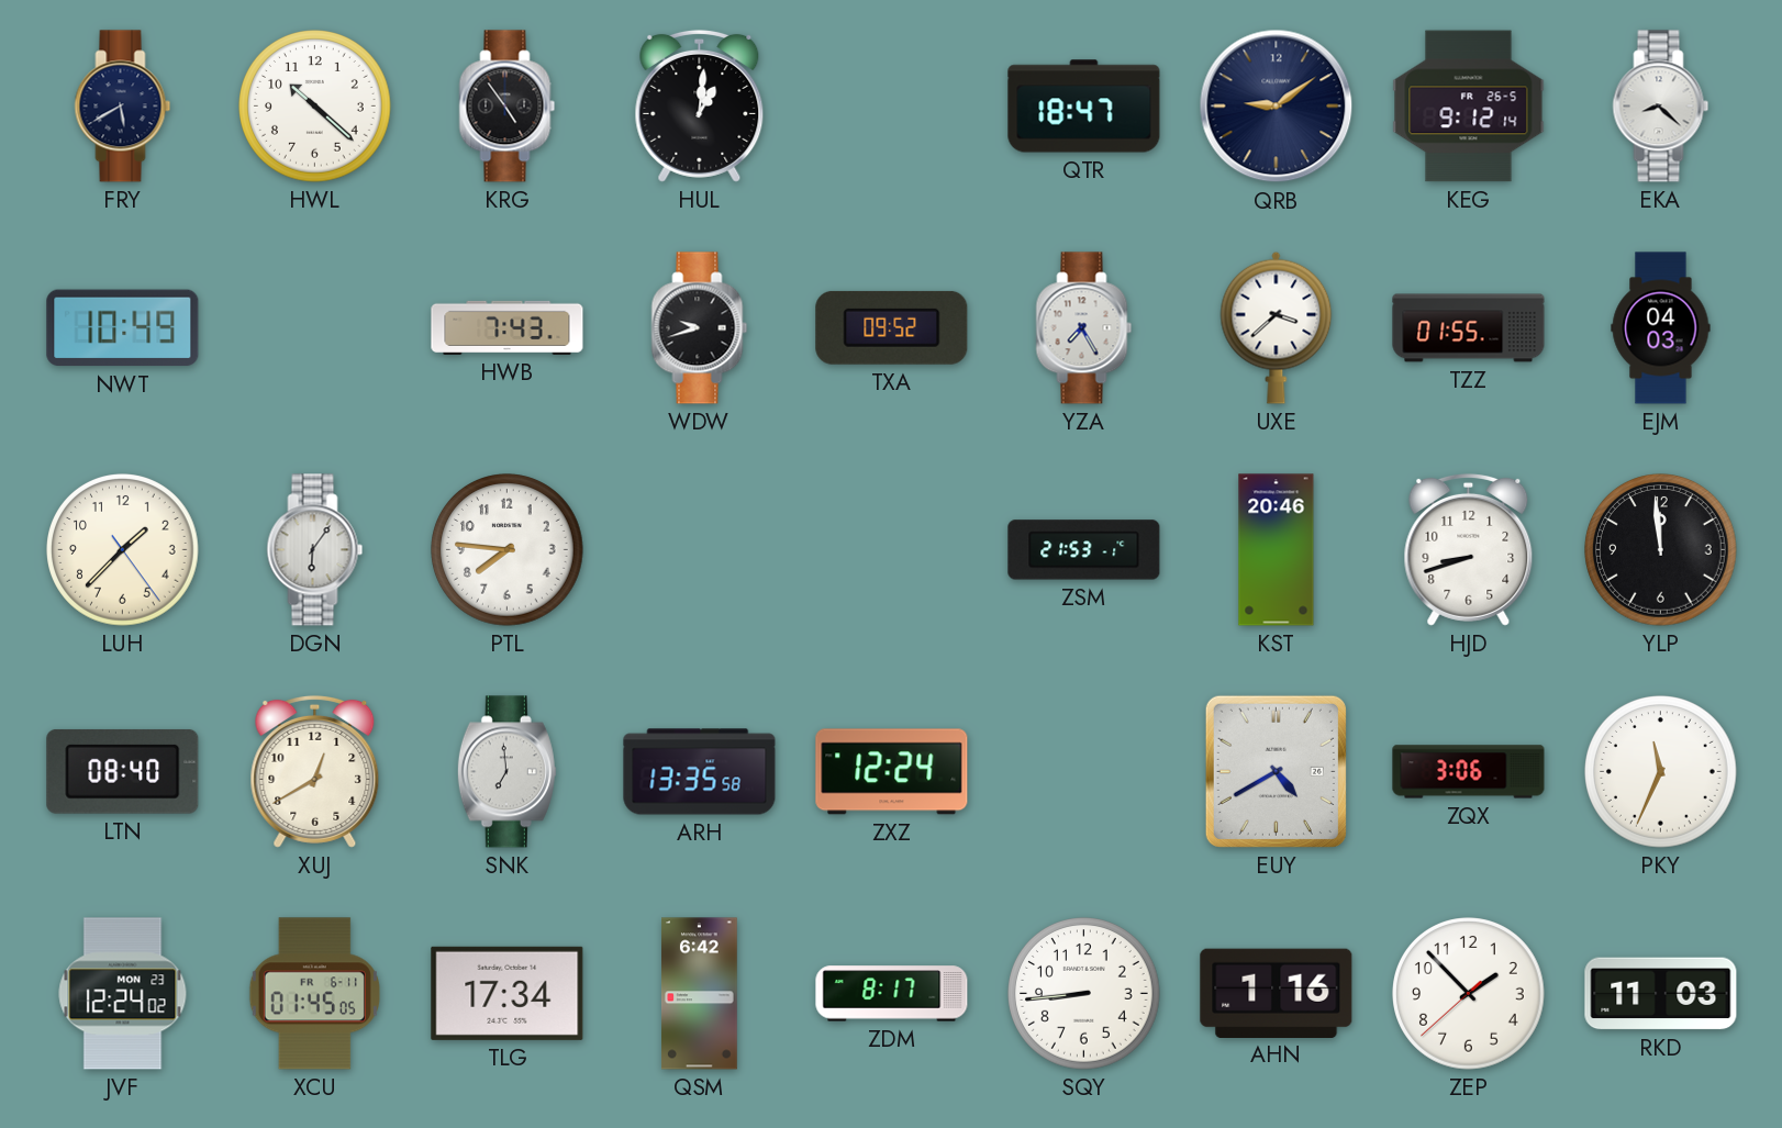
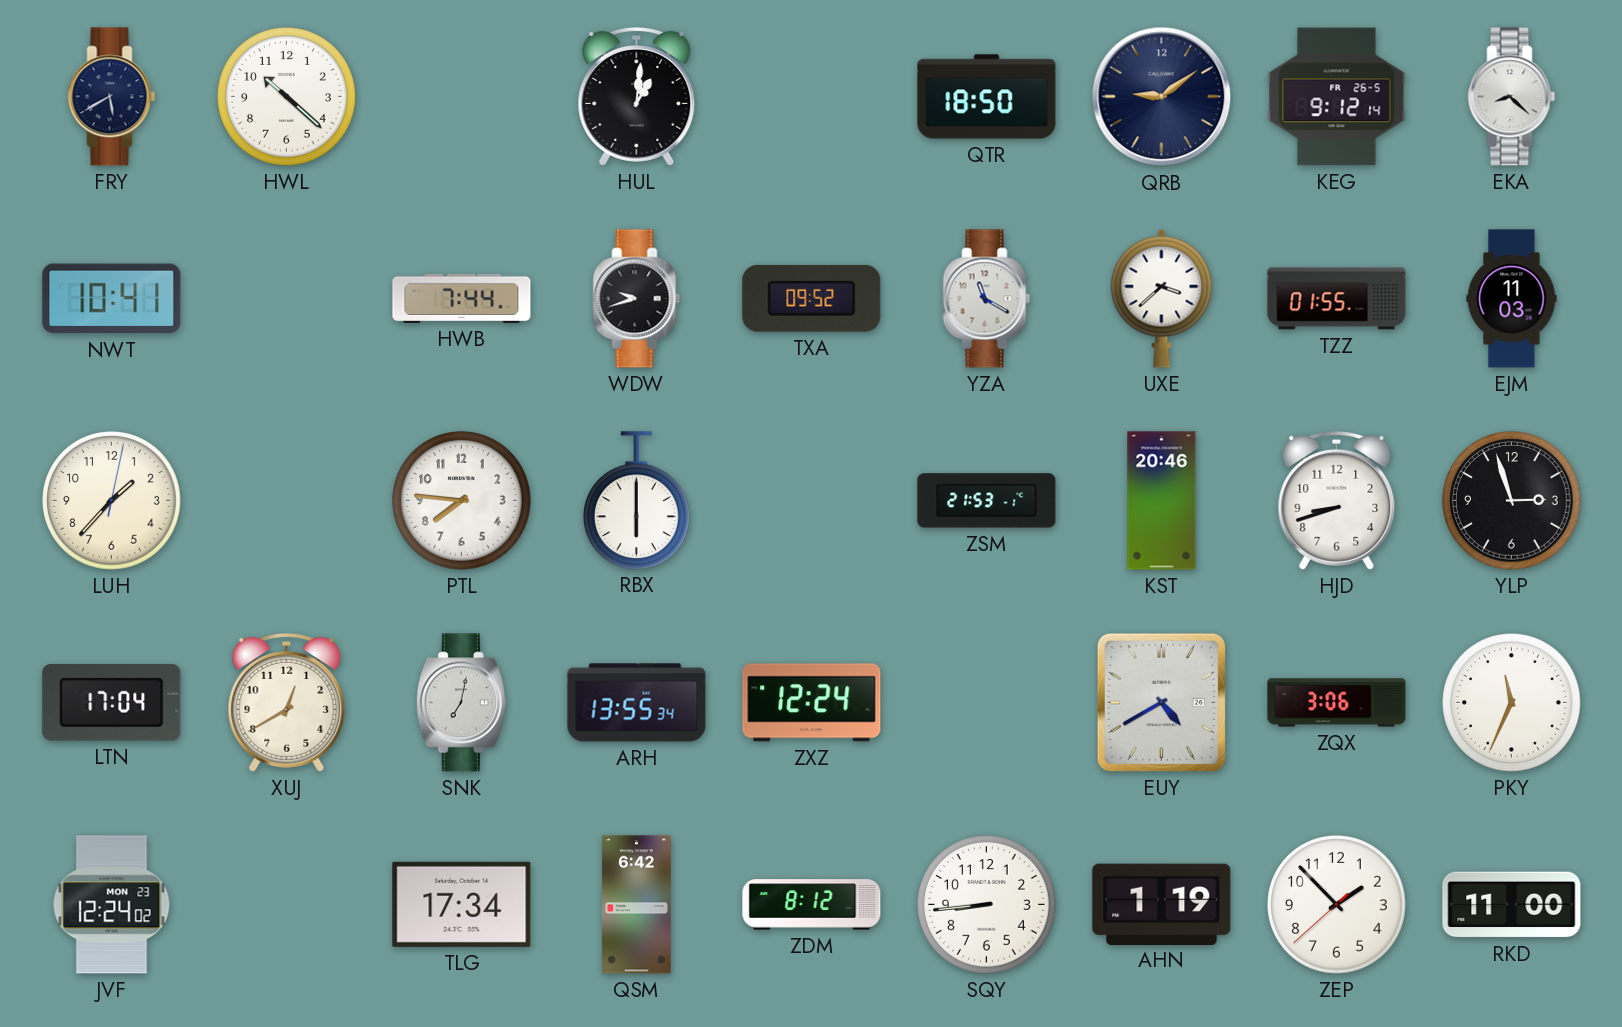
KRG: 4:54 -> none (508, 107)
QTR: 18:47 -> 18:50 (987, 97)
NWT: 10:49 -> 10:41 (112, 299)
HWB: 7:43 -> 7:44 (462, 298)
YZA: 7:25 -> 11:20 (987, 299)
EJM: 04:03 -> 11:03 (1512, 299)
LUH: 1:37:24 -> 1:37:02 (112, 501)
DGN: 6:06 -> none (315, 550)
RBX: none -> 6:00 (637, 500)
YLP: 11:59 -> 2:57 (1512, 501)
LTN: 08:40 -> 17:04 (112, 702)
SNK: 6:59 -> 7:02 (461, 703)
ARH: 13:35 -> 13:55 (637, 703)
XCU: 01:45 -> none (314, 994)
ZDM: 8:17 -> 8:12 (812, 905)
AHN: 1:16 -> 1:19 (1162, 904)
RKD: 11:03 -> 11:00 (1512, 905)
